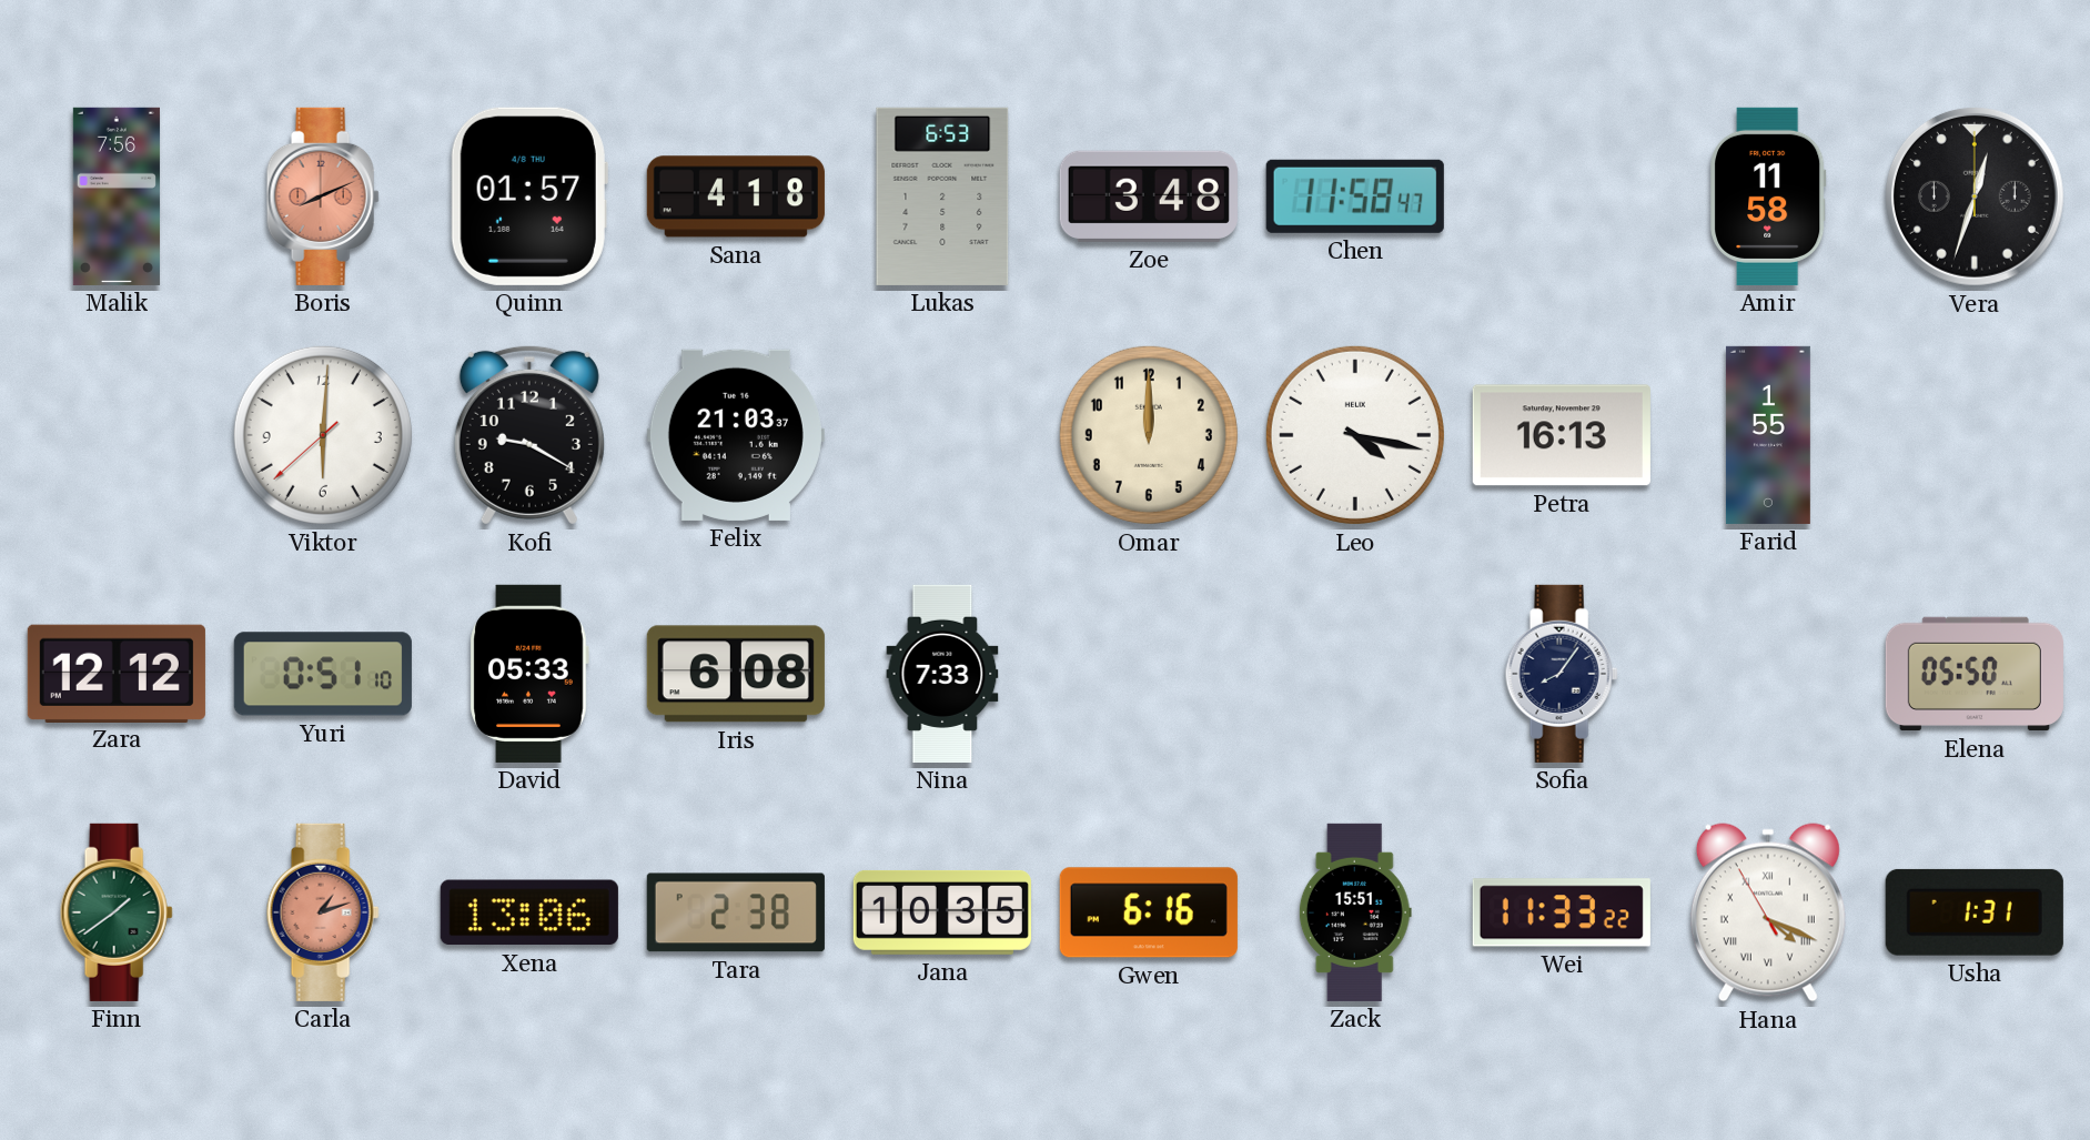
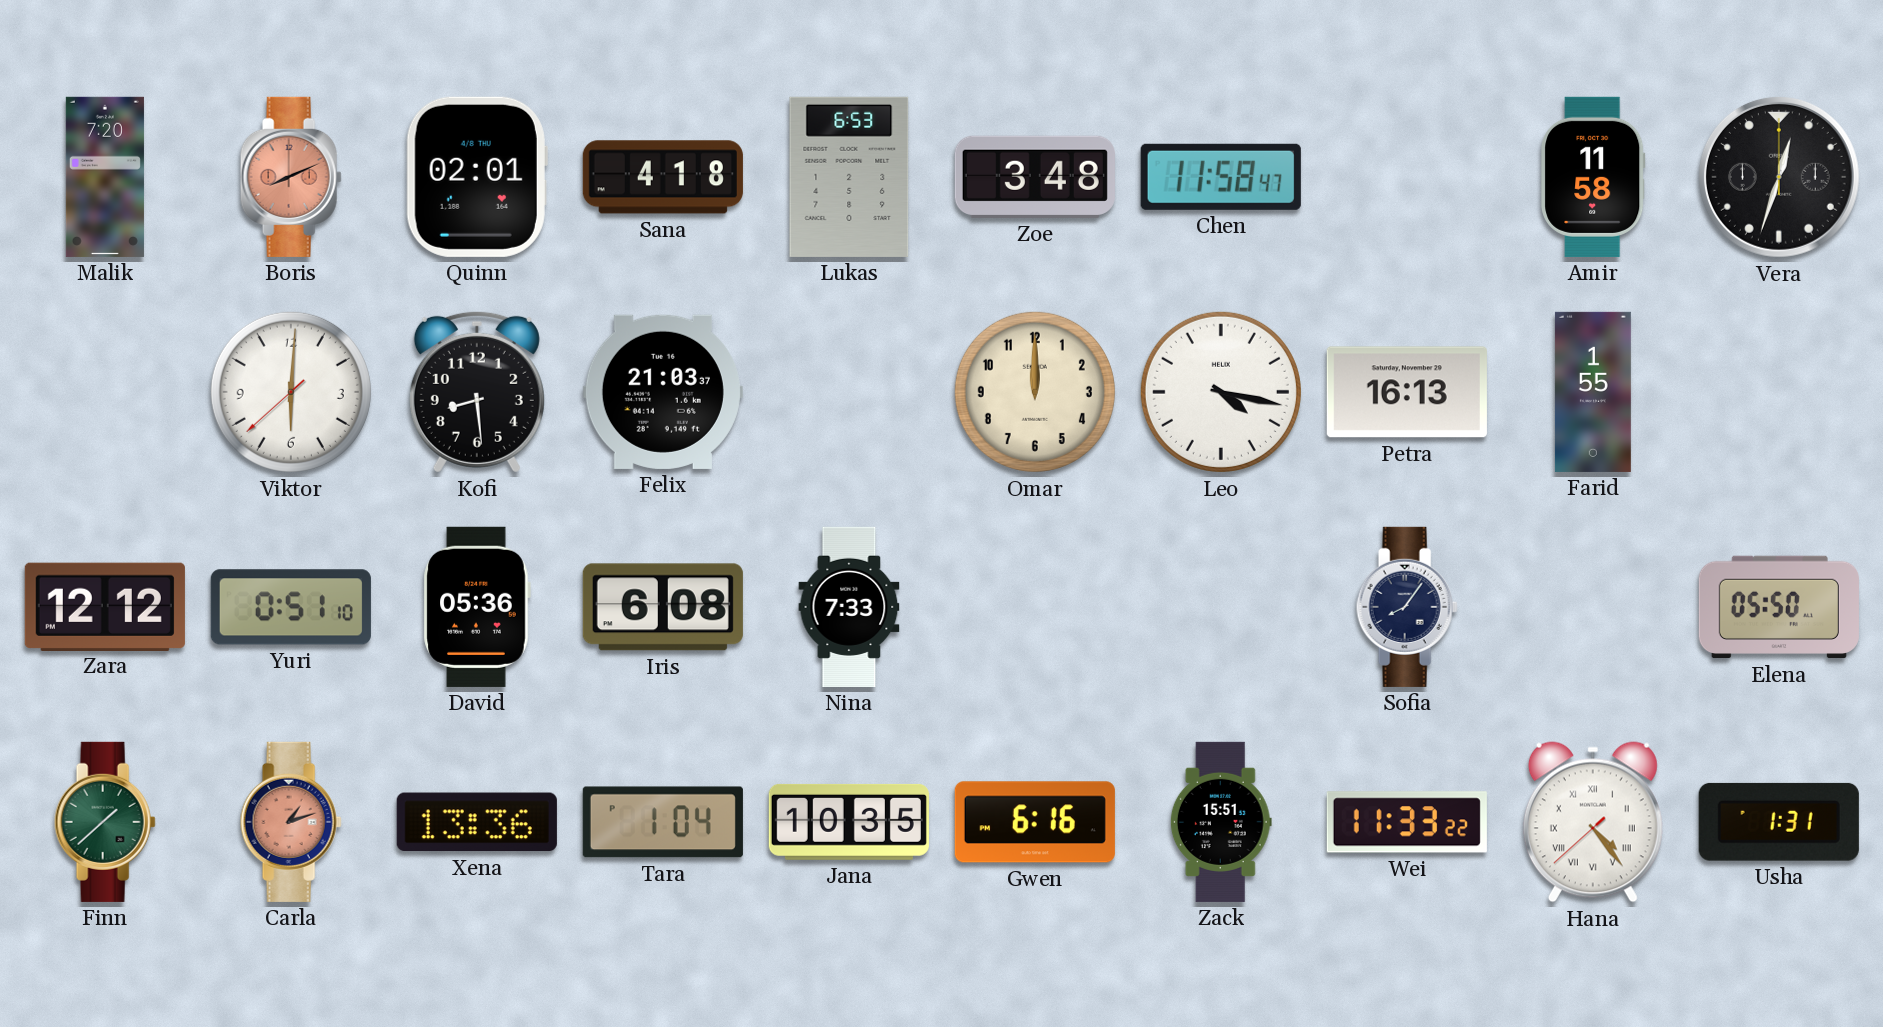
Malik: 7:56 -> 7:20 (105, 177)
Quinn: 01:57 -> 02:01 (477, 177)
Kofi: 9:20 -> 8:29 (477, 392)
David: 05:33 -> 05:36 (477, 607)
Finn: 1:39 -> 1:38 (105, 822)
Xena: 13:06 -> 13:36 (477, 822)
Tara: 2:38 -> 1:04 (663, 822)
Hana: 4:18 -> 4:23 (1593, 822)
